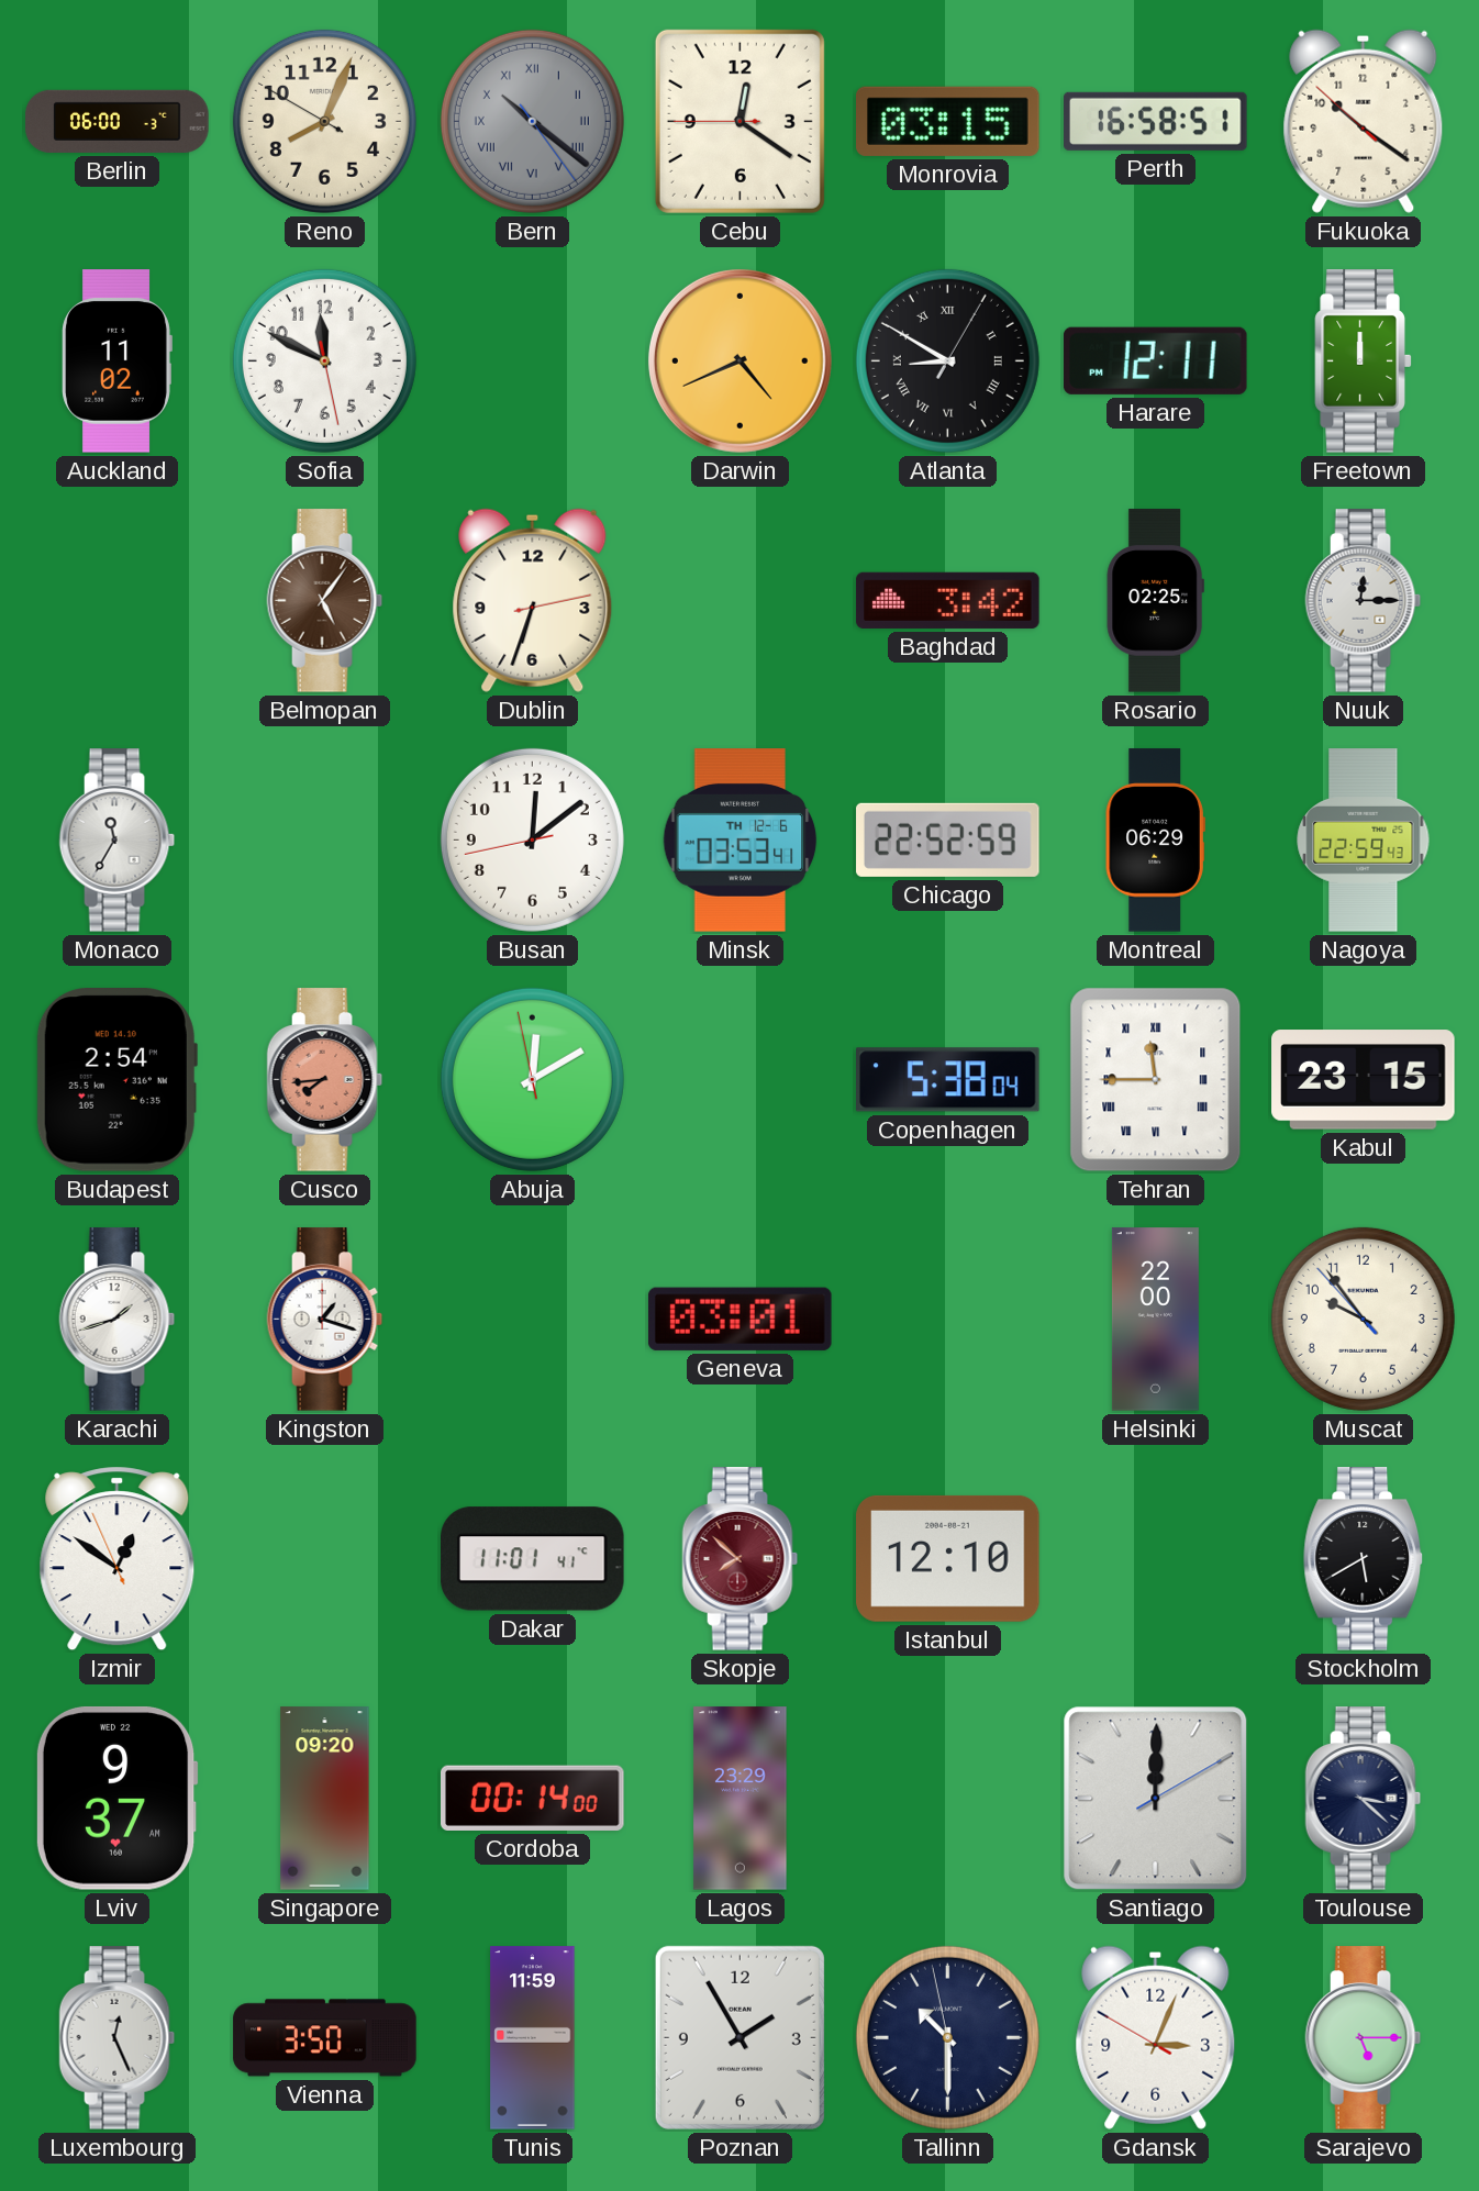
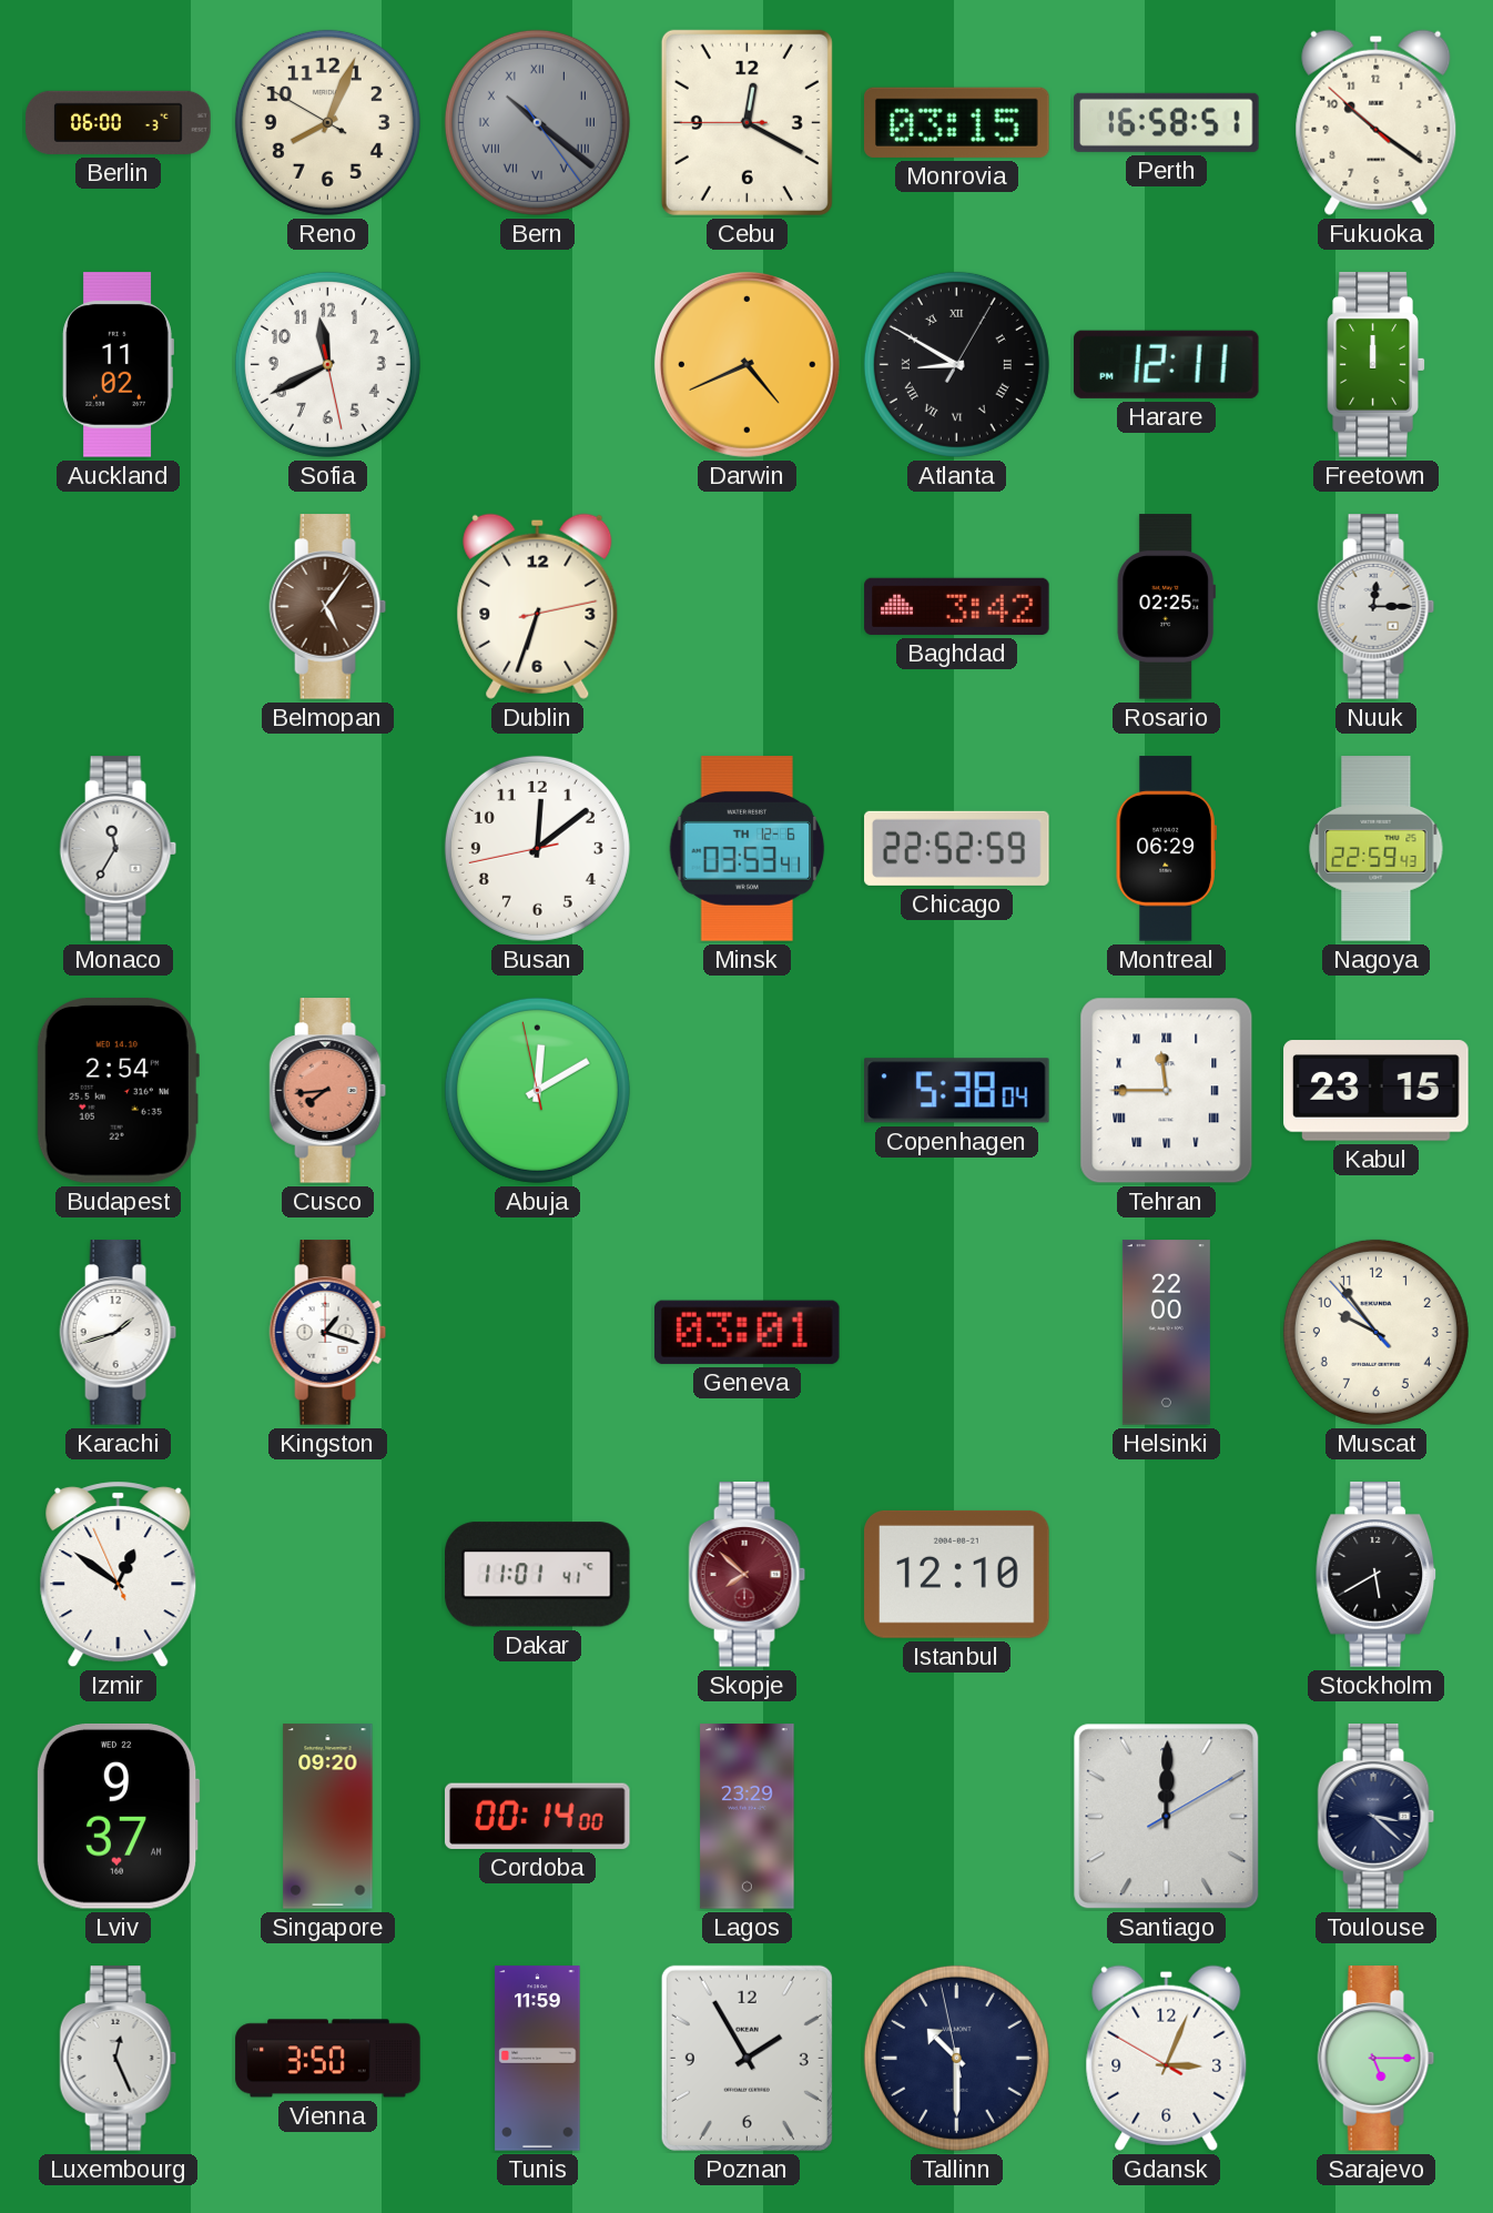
Cebu: 12:20 -> 12:19 (746, 122)
Sofia: 11:49 -> 11:40 (327, 364)
